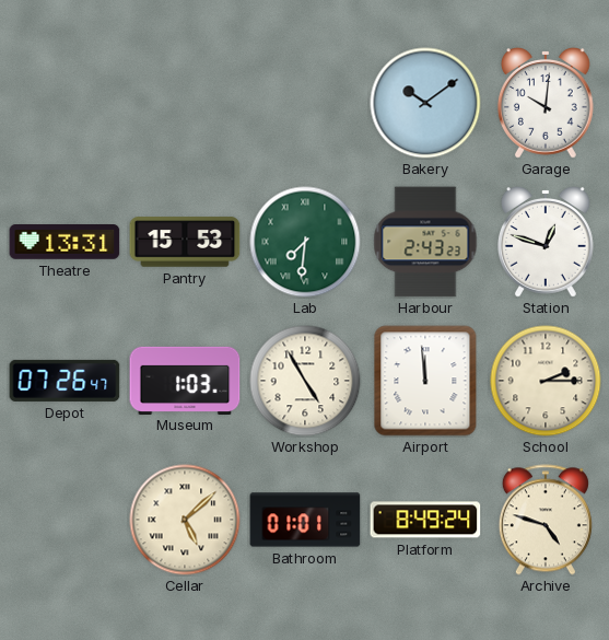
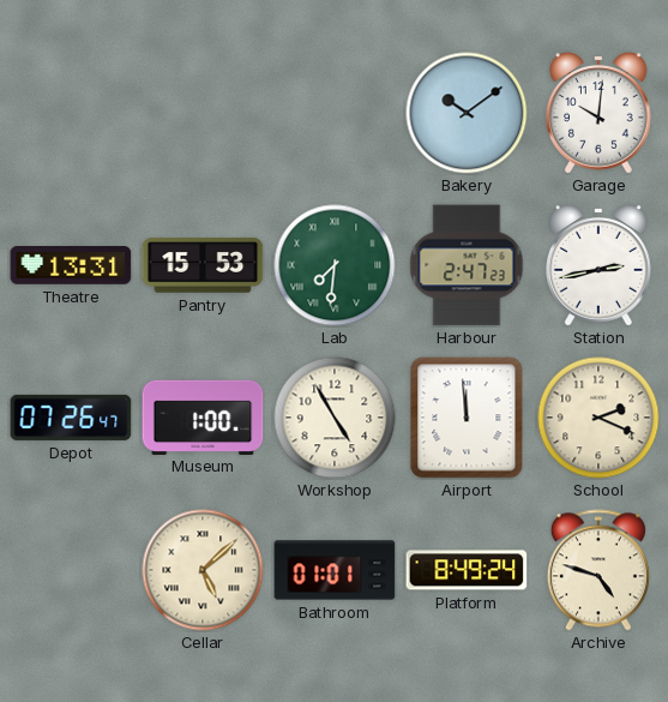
Harbour: 2:43 -> 2:47 (467, 265)
Station: 12:48 -> 2:43 (598, 266)
Museum: 1:03 -> 1:00 (203, 416)
School: 2:15 -> 2:19 (598, 418)
